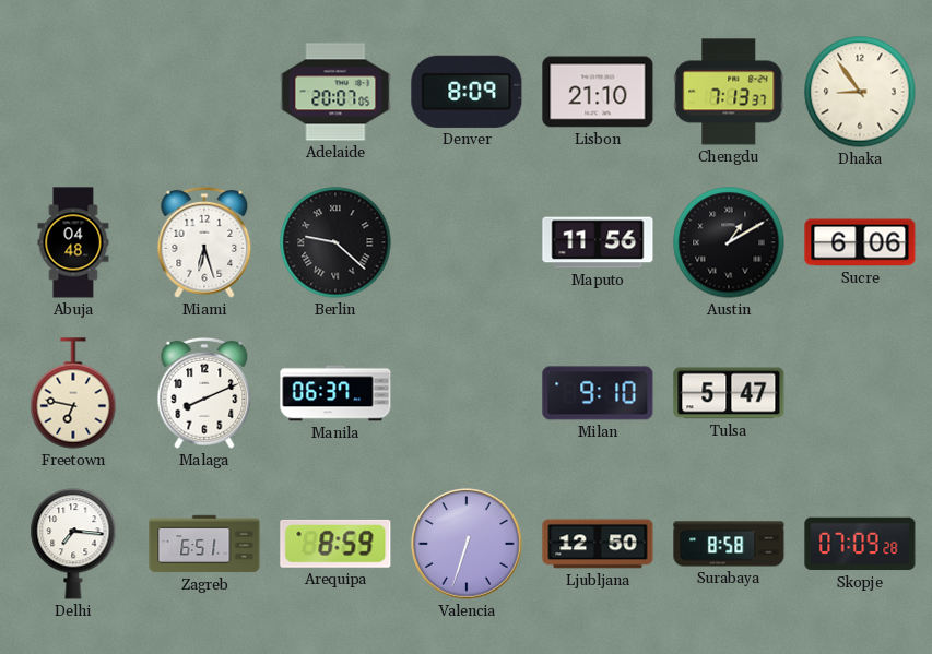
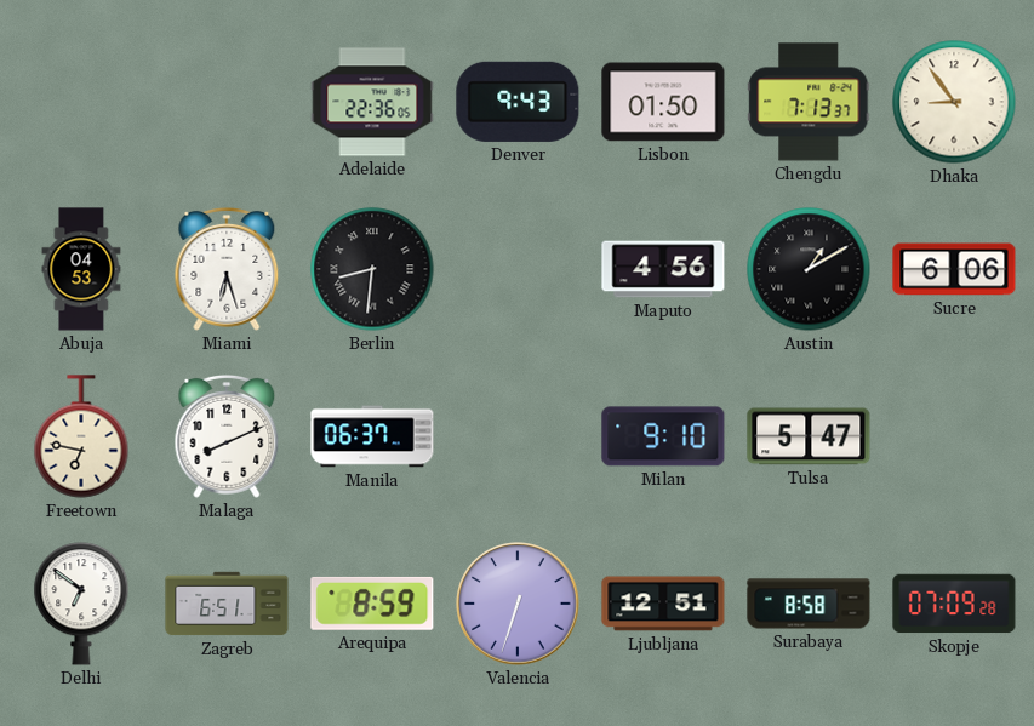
Adelaide: 20:07 -> 22:36 (372, 102)
Denver: 8:09 -> 9:43 (518, 102)
Lisbon: 21:10 -> 01:50 (663, 102)
Abuja: 04:48 -> 04:53 (81, 269)
Berlin: 9:22 -> 8:31 (372, 269)
Maputo: 11:56 -> 4:56 (663, 269)
Delhi: 7:16 -> 6:51 (81, 604)
Ljubljana: 12:50 -> 12:51 (663, 604)
